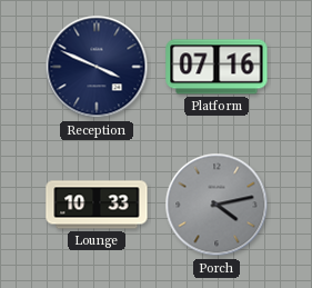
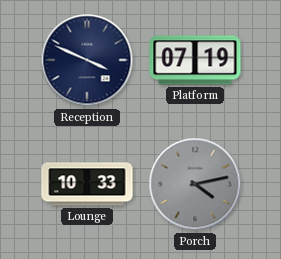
Platform: 07:16 -> 07:19 (195, 60)
